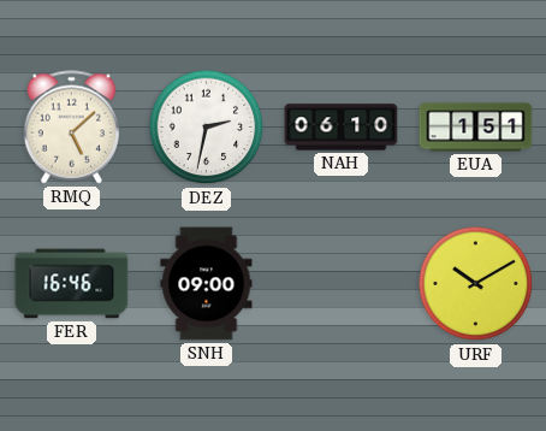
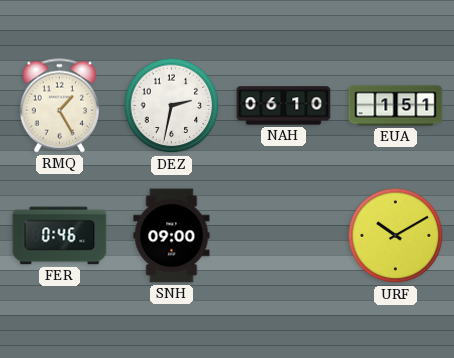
RMQ: 5:08 -> 1:25 (59, 106)
FER: 16:46 -> 0:46 (60, 236)
